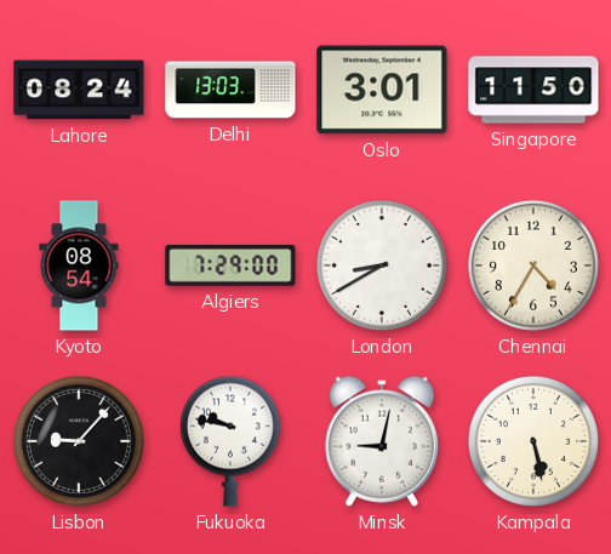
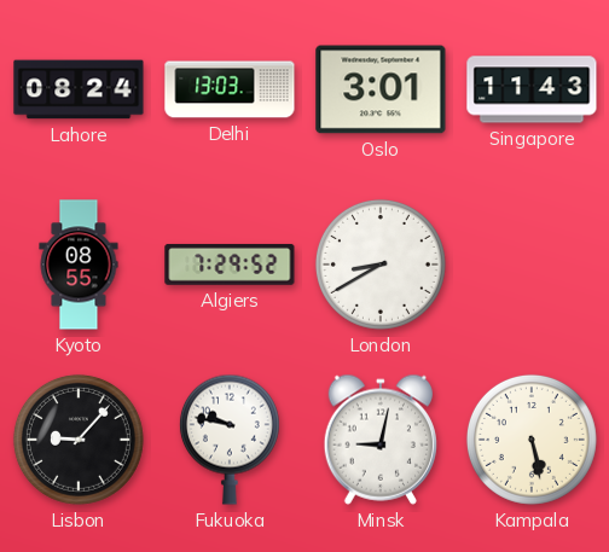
Singapore: 11:50 -> 11:43 (532, 89)
Kyoto: 08:54 -> 08:55 (79, 265)
Algiers: 7:29:00 -> 7:29:52 (230, 265)
Chennai: 4:35 -> none (533, 265)
